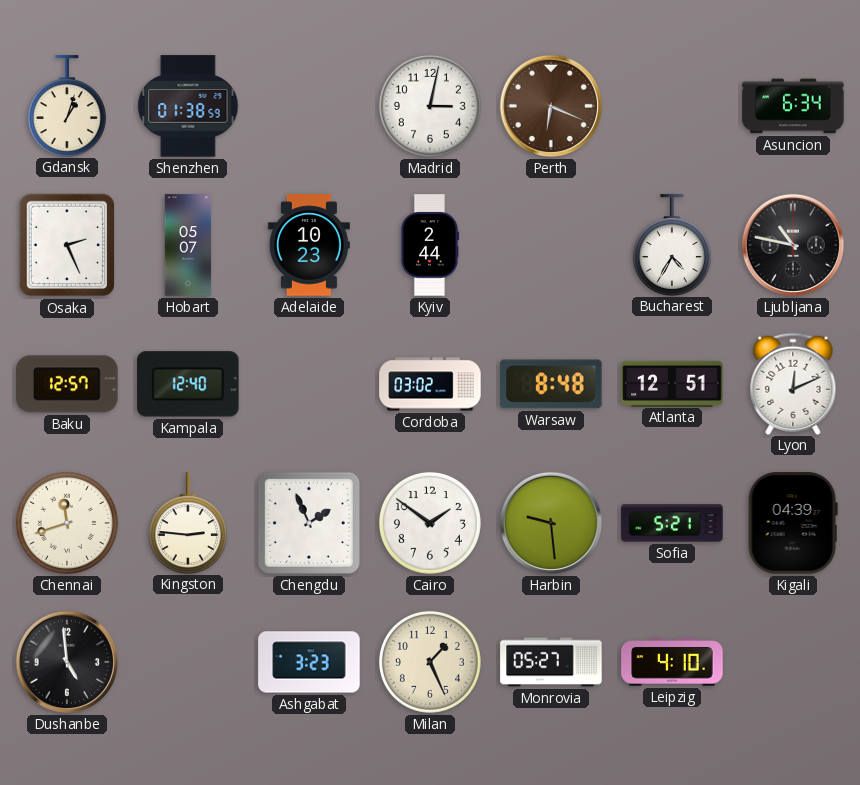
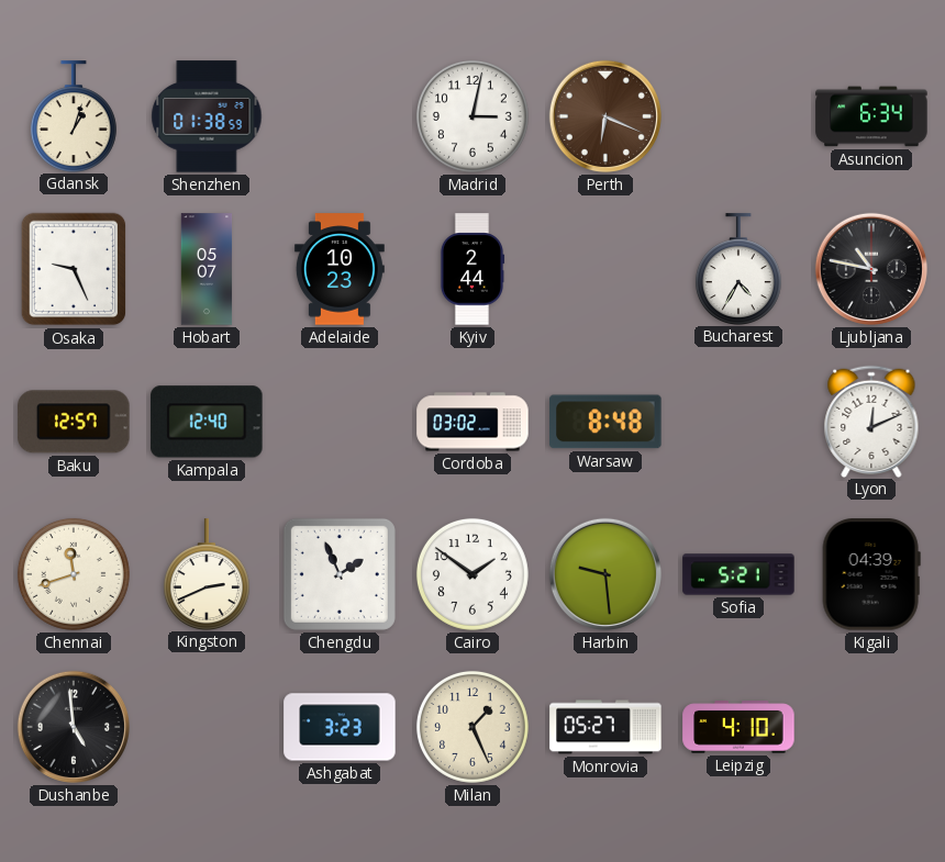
Osaka: 2:26 -> 9:26 (74, 269)
Atlanta: 12:51 -> none (672, 383)
Kingston: 2:46 -> 2:41 (207, 574)
